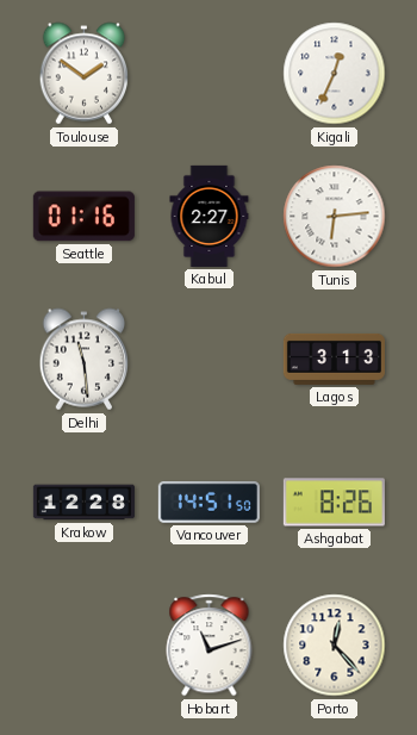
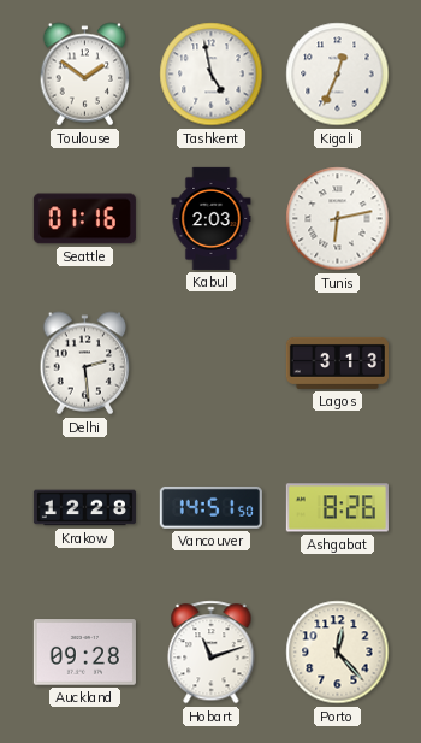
Tashkent: none -> 4:58 (212, 75)
Kabul: 2:27 -> 2:03 (212, 218)
Tunis: 6:14 -> 6:13 (338, 219)
Delhi: 11:29 -> 2:29 (85, 364)
Auckland: none -> 09:28 (84, 653)
